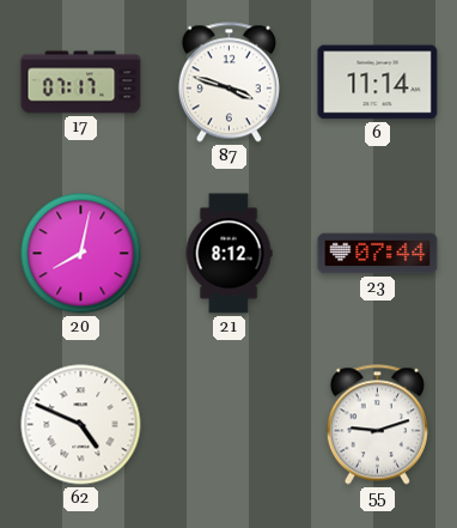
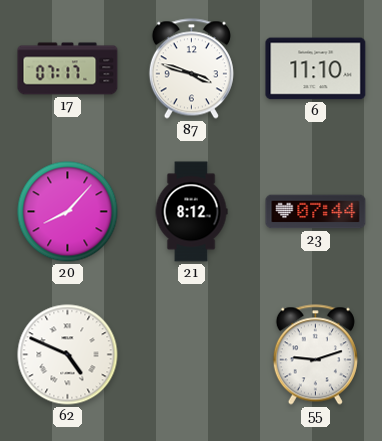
6: 11:14 -> 11:10 (316, 69)
20: 8:02 -> 8:07 (68, 212)
